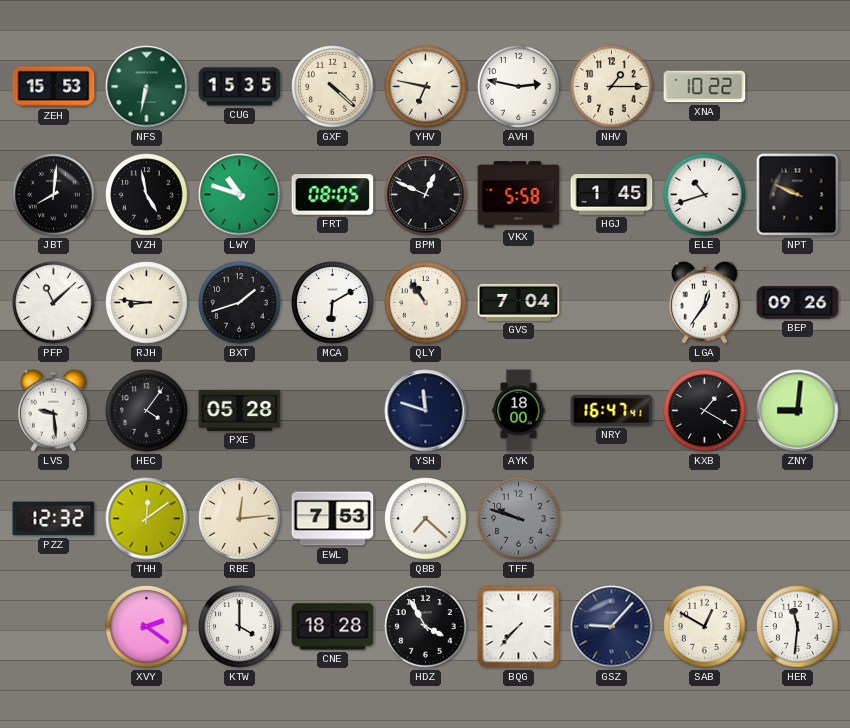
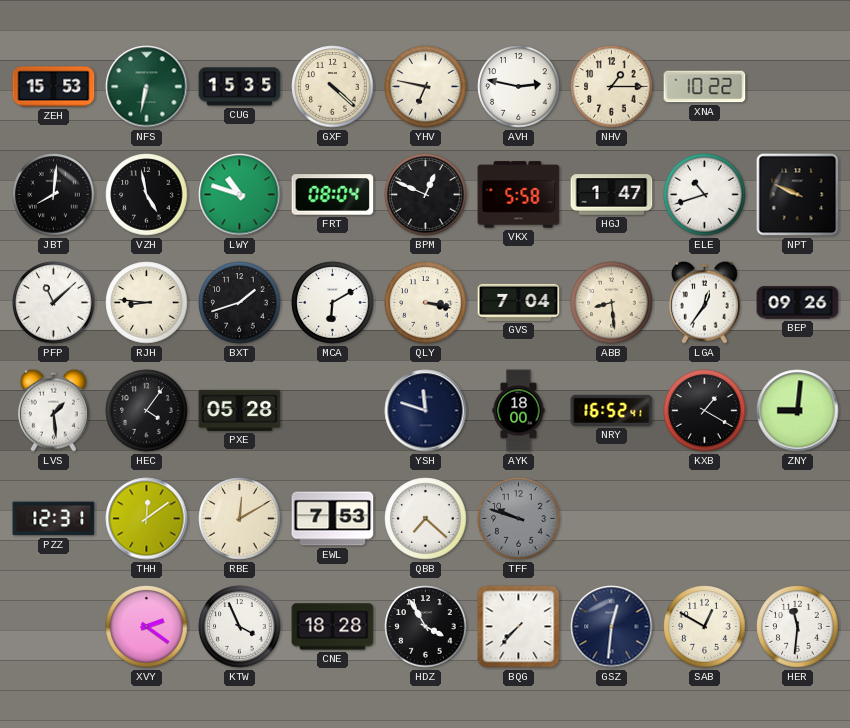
FRT: 08:05 -> 08:04 (333, 195)
HGJ: 1:45 -> 1:47 (612, 195)
QLY: 10:54 -> 3:17 (426, 303)
ABB: none -> 8:29 (612, 303)
LVS: 9:29 -> 1:29 (53, 410)
NRY: 16:47 -> 16:52 (612, 410)
PZZ: 12:32 -> 12:31 (54, 519)
RBE: 12:14 -> 12:10 (240, 519)
KTW: 4:00 -> 3:56 (240, 627)
GSZ: 9:07 -> 12:31 (612, 627)
